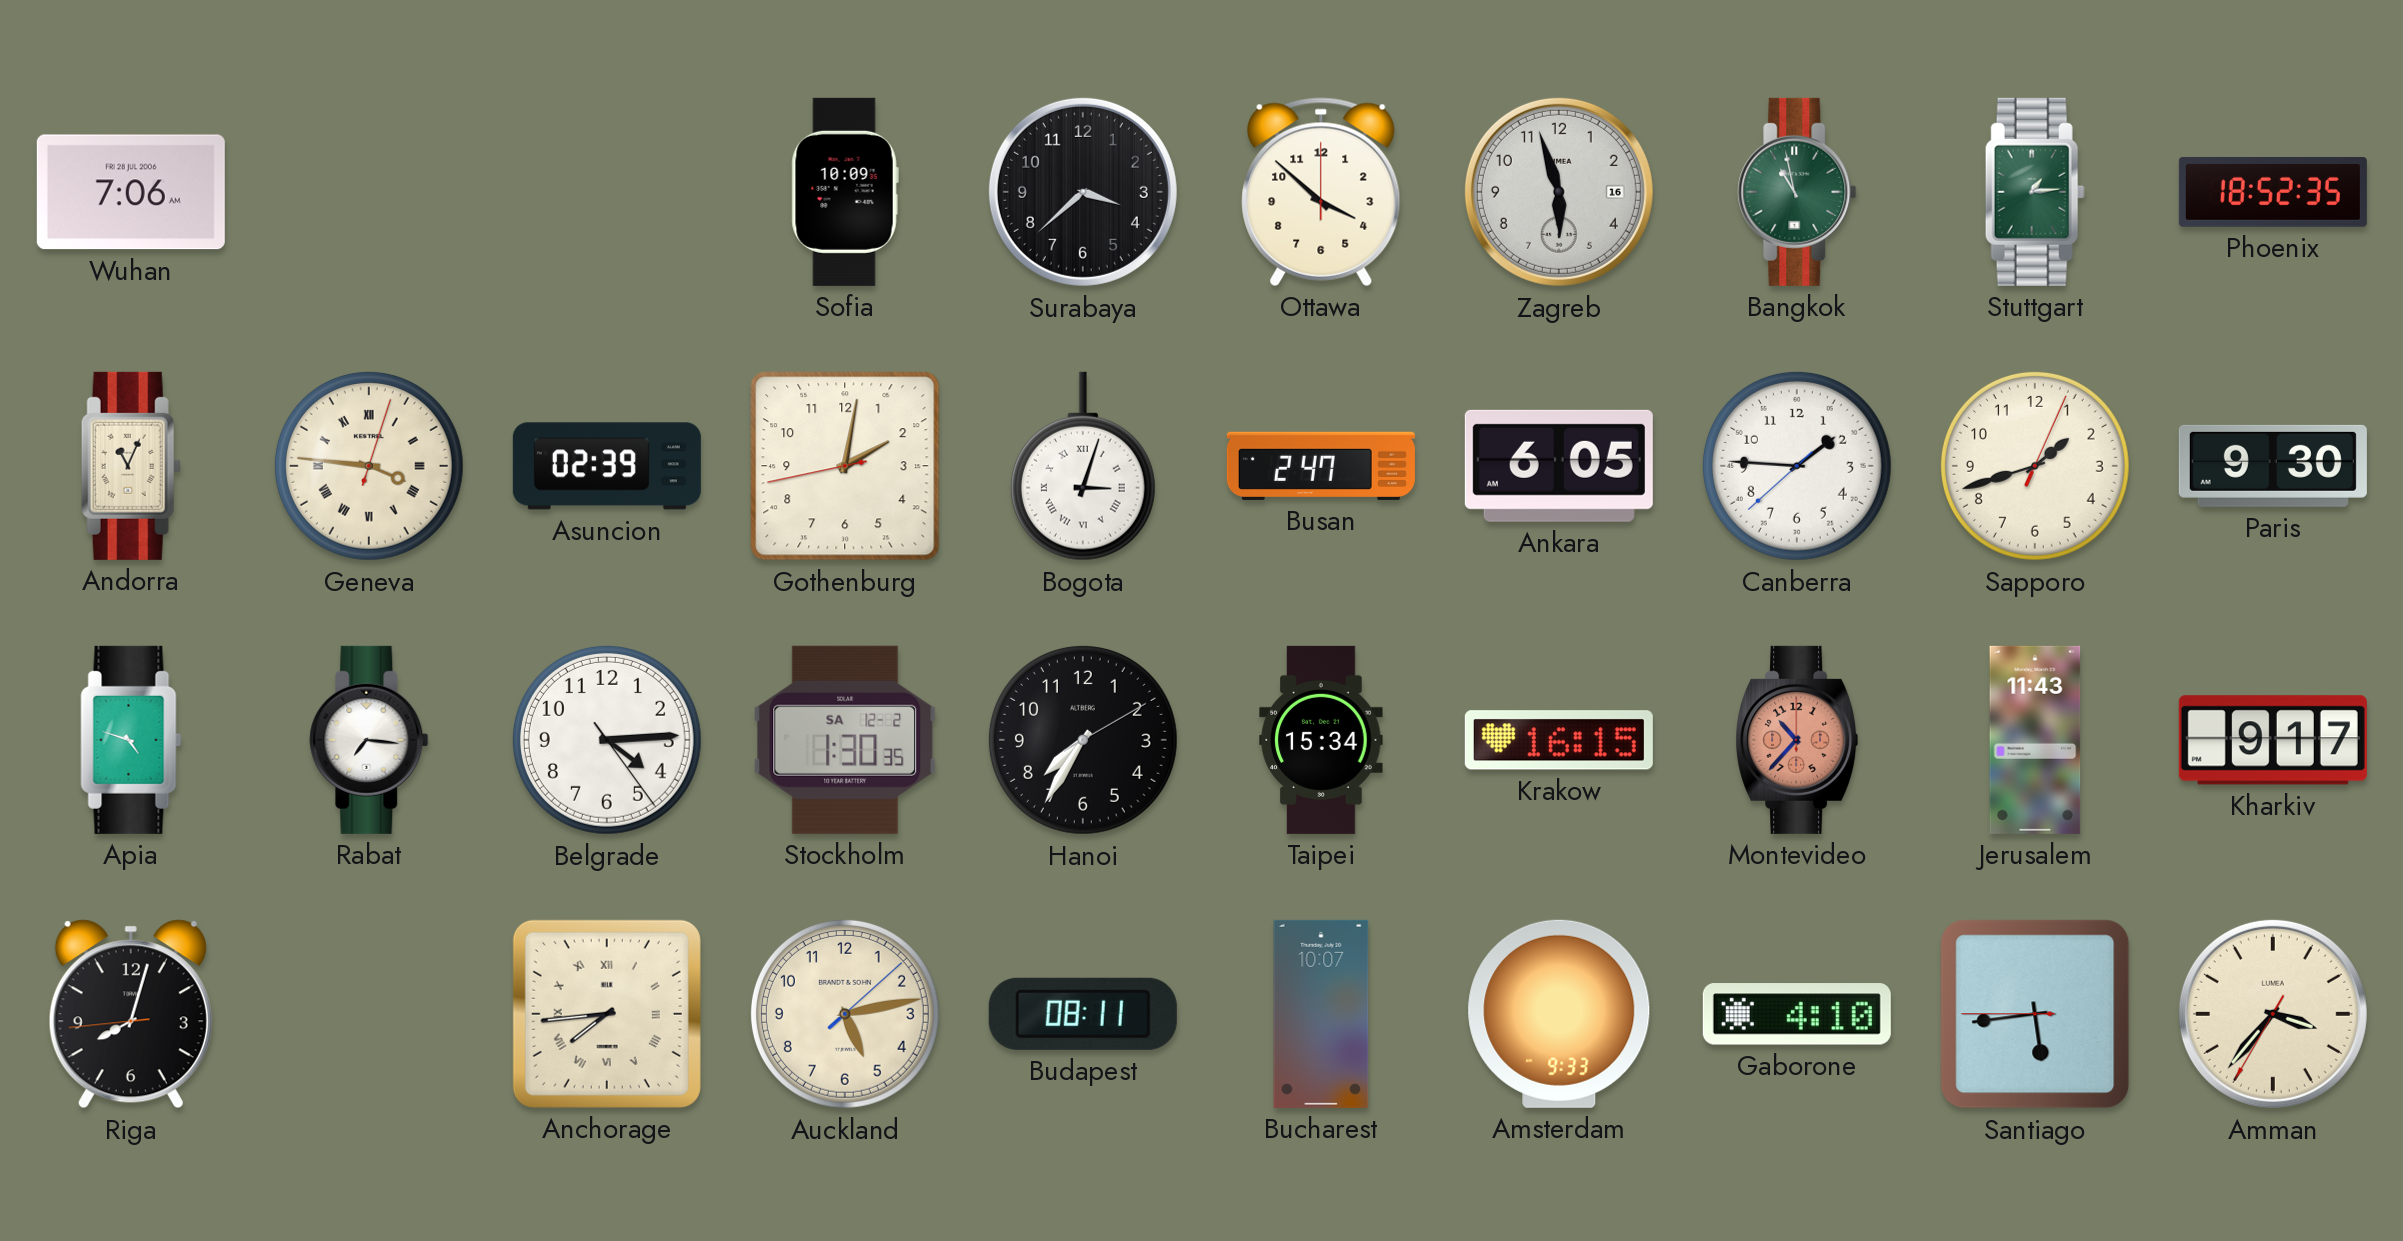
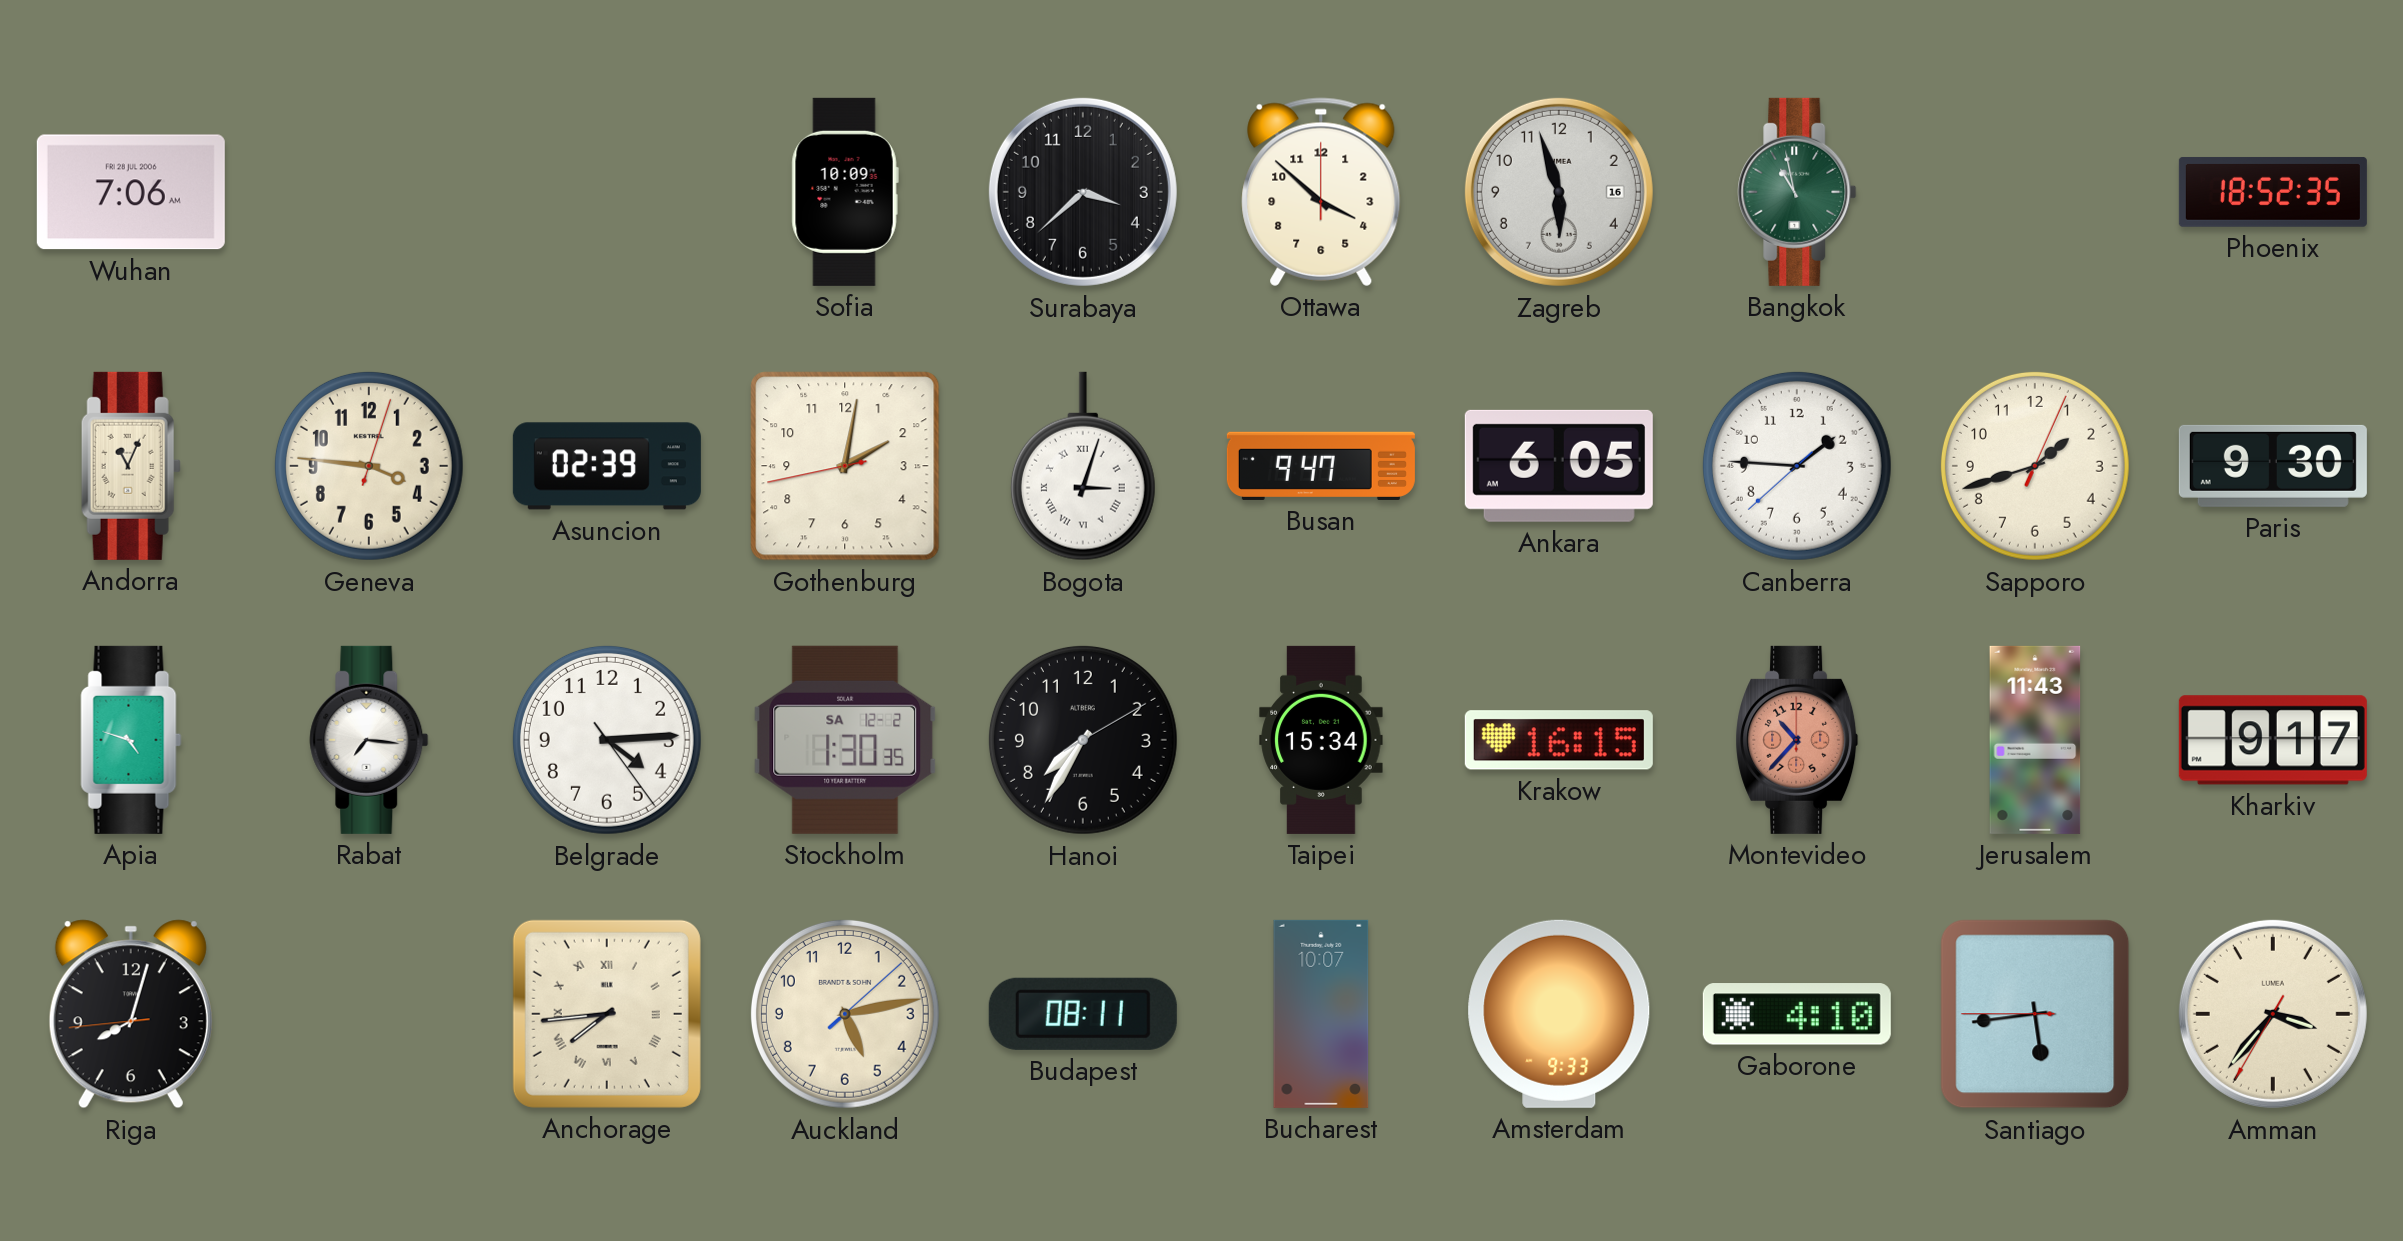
Stuttgart: 1:14 -> none (2035, 192)
Geneva numerals: Roman -> Arabic (369, 466)
Busan: 2:47 -> 9:47 (1321, 466)
